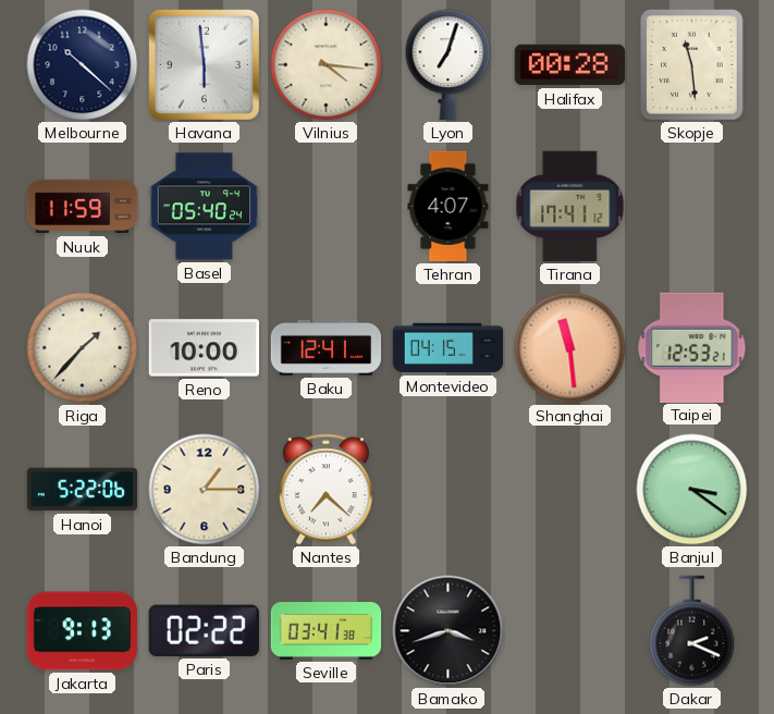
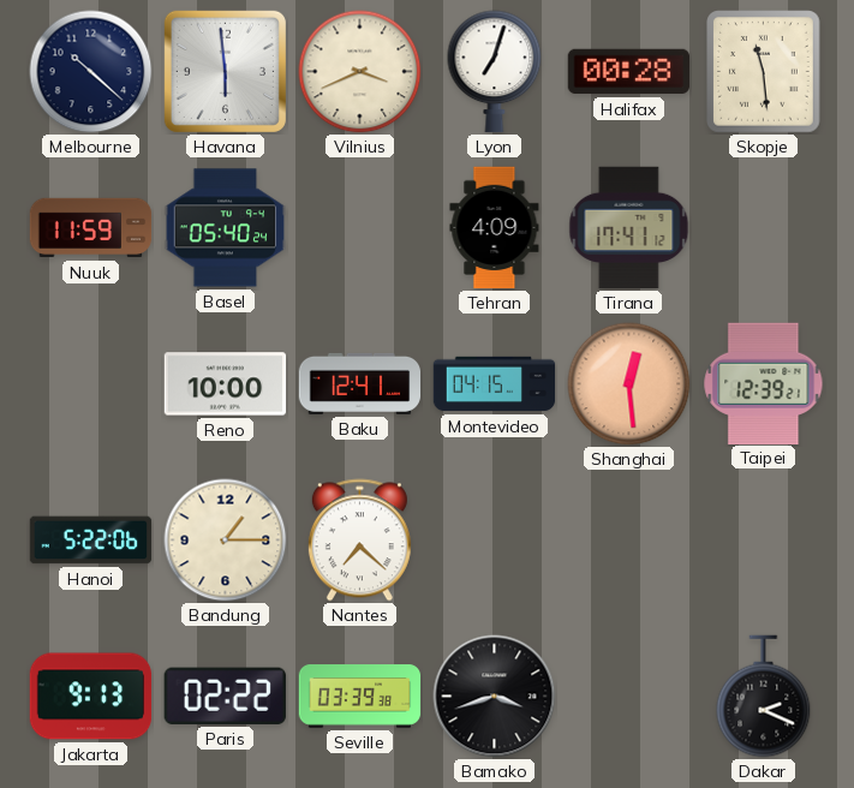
Vilnius: 4:16 -> 3:41 (360, 72)
Tehran: 4:07 -> 4:09 (495, 228)
Riga: 1:37 -> none (83, 348)
Shanghai: 11:29 -> 12:29 (629, 384)
Taipei: 12:53 -> 12:39 (764, 383)
Banjul: 3:21 -> none (692, 490)
Seville: 03:41 -> 03:39 (360, 697)
